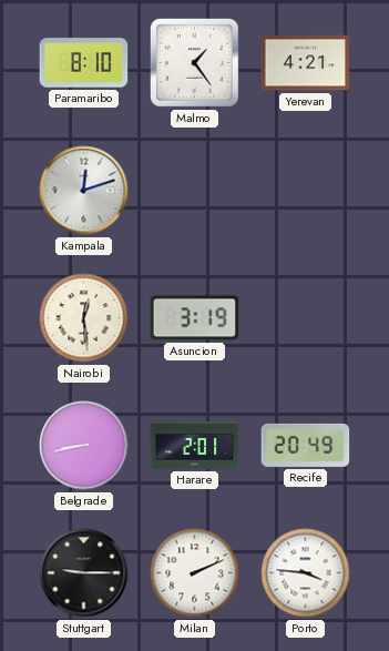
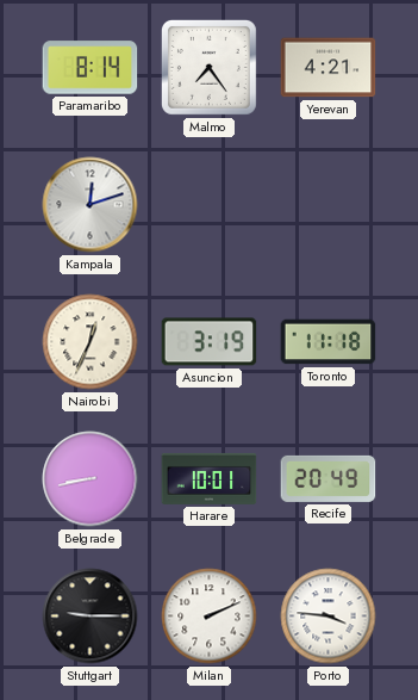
Paramaribo: 8:10 -> 8:14 (91, 68)
Malmo: 1:24 -> 7:24 (208, 67)
Nairobi: 12:29 -> 12:34 (91, 342)
Toronto: none -> 11:18 (329, 342)
Harare: 2:01 -> 10:01 (210, 478)
